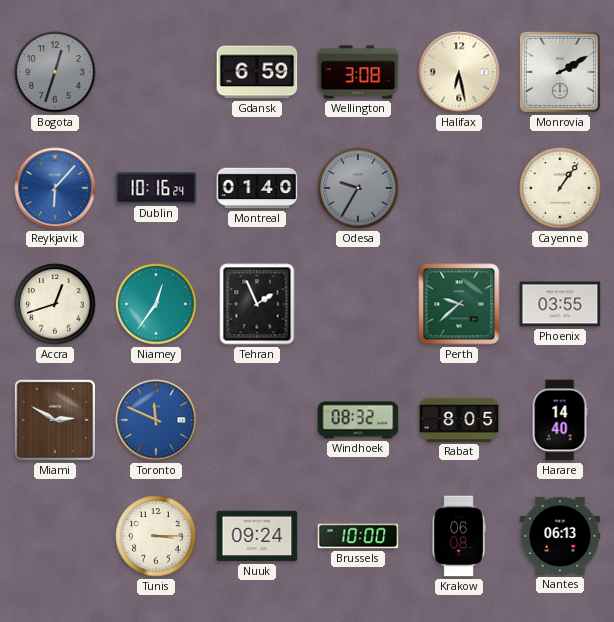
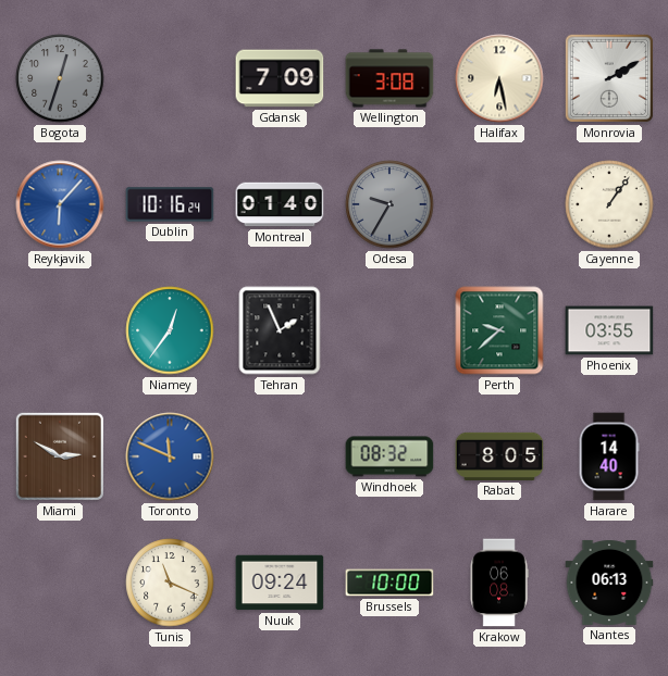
Gdansk: 6:59 -> 7:09 (280, 78)
Accra: 12:42 -> none (55, 304)
Tunis: 3:15 -> 11:19 (170, 583)
